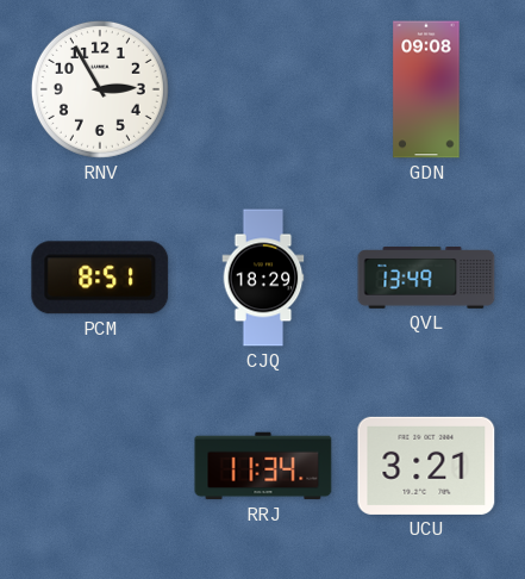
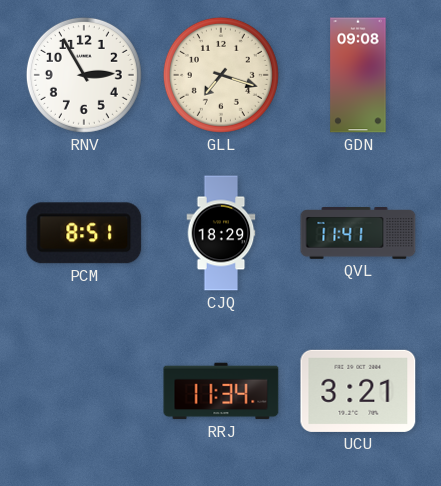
GLL: none -> 7:18 (221, 75)
QVL: 13:49 -> 11:41 (358, 234)
